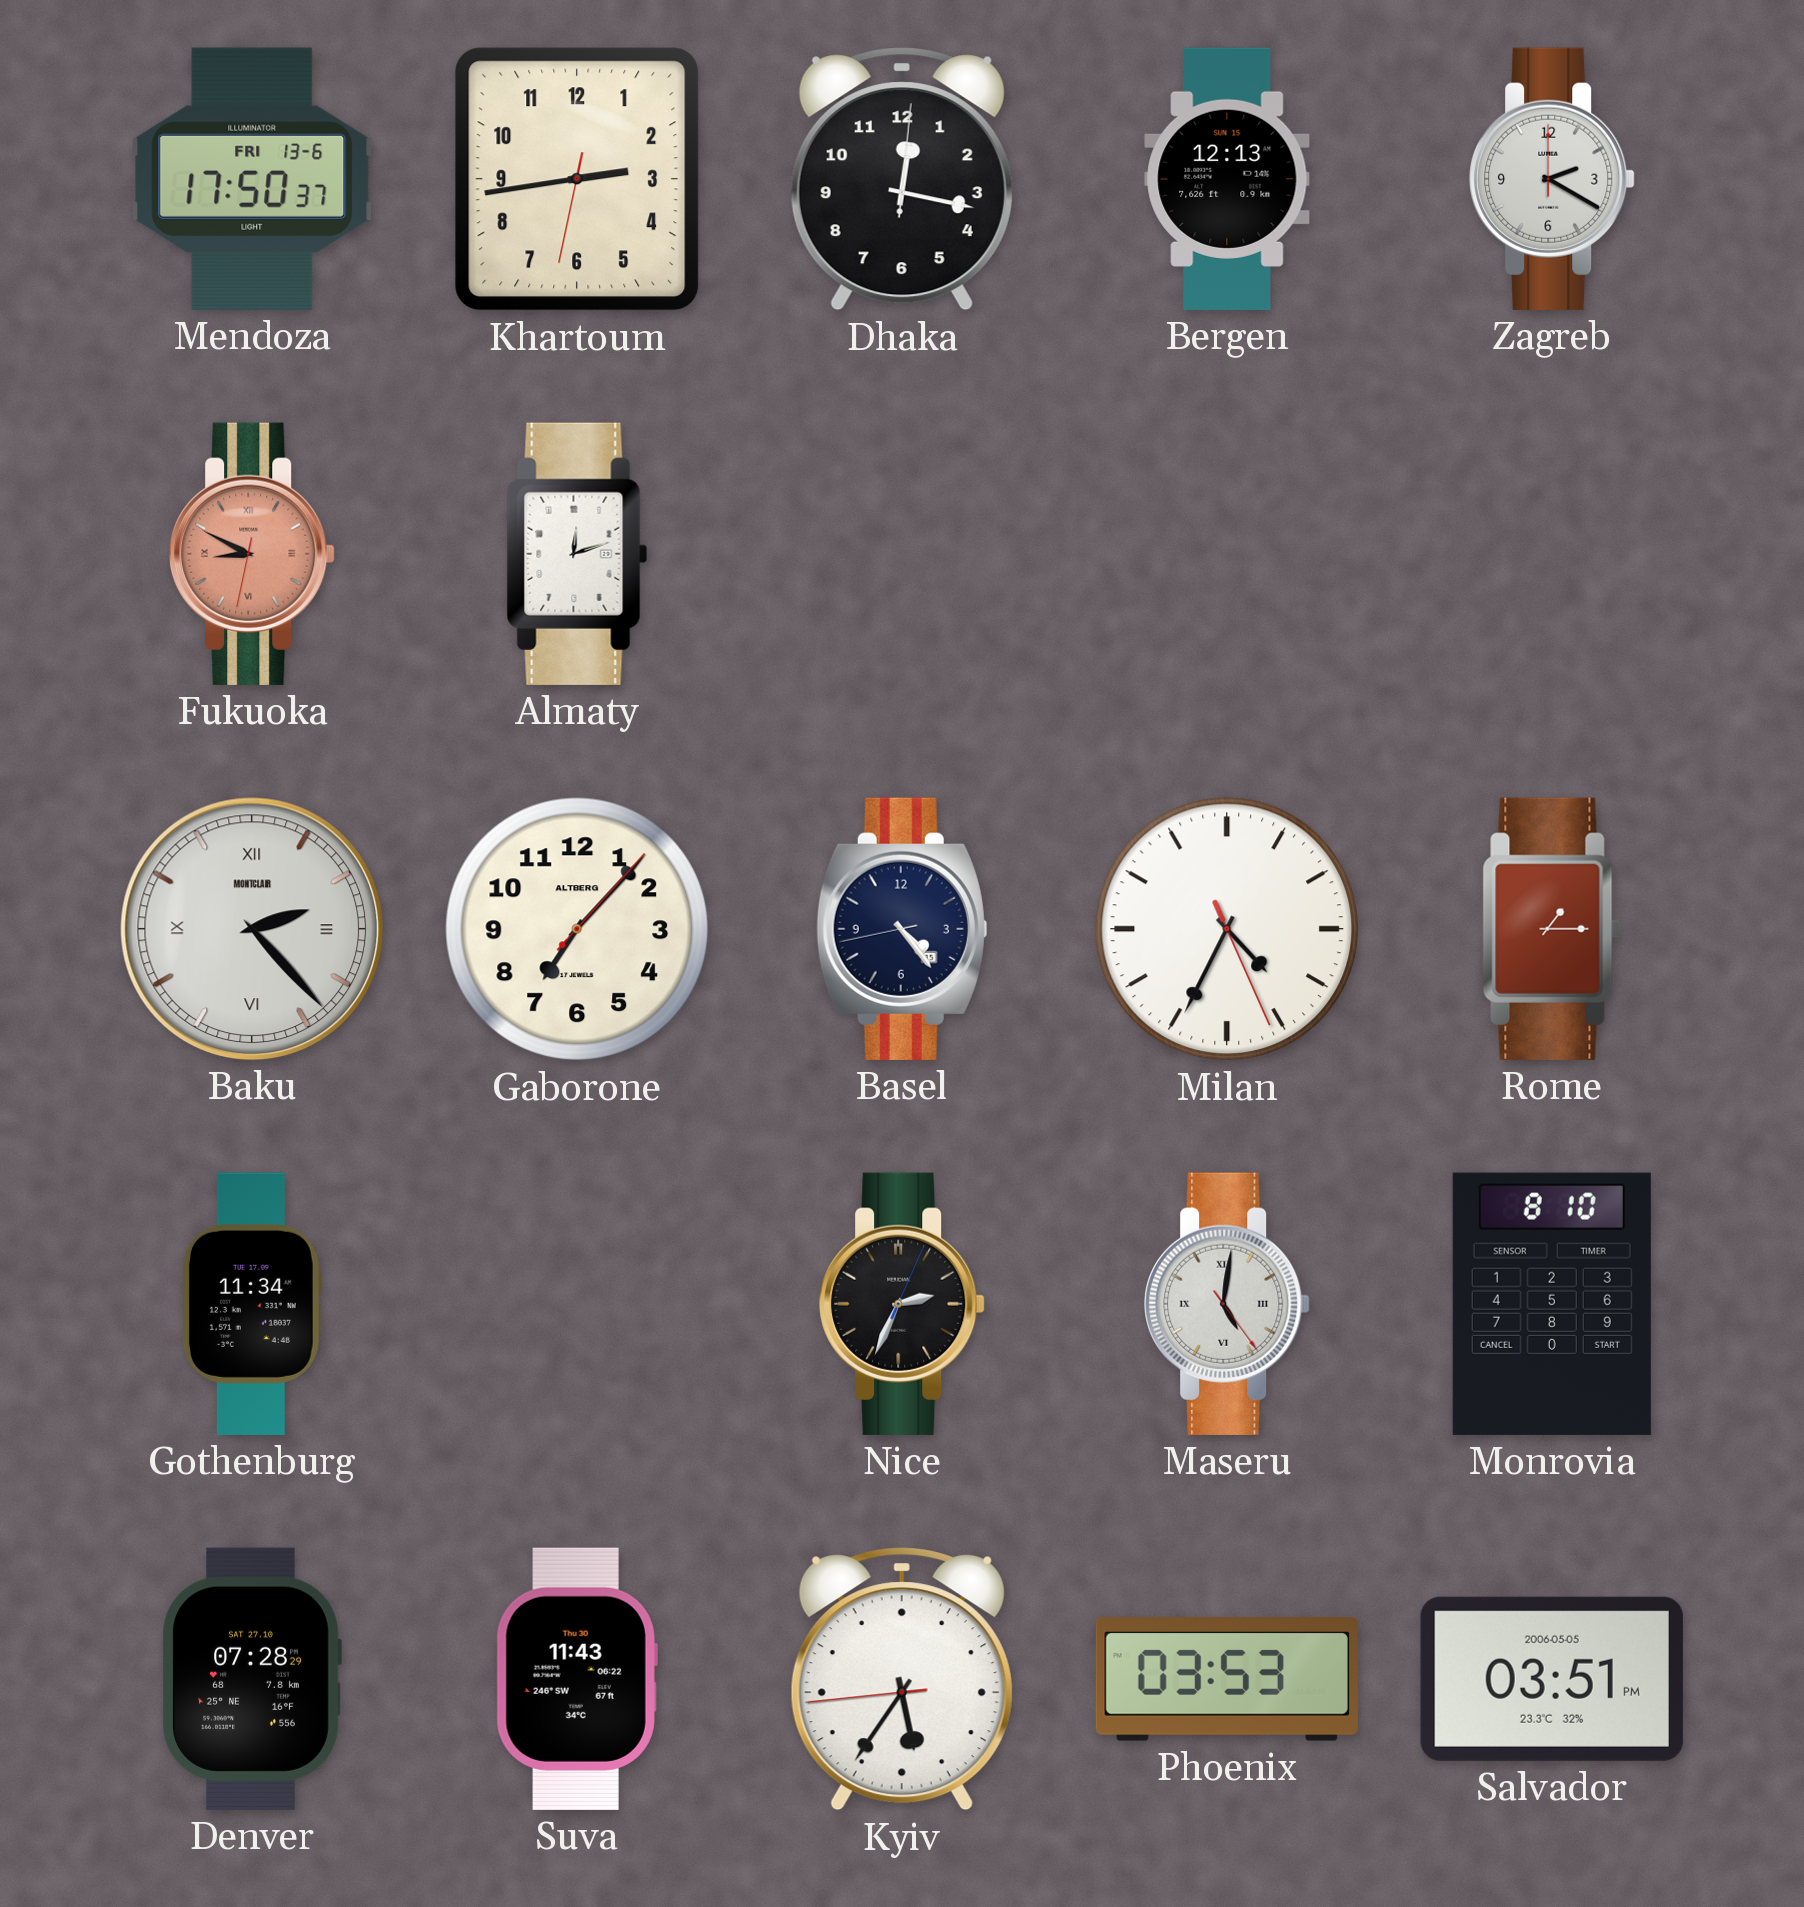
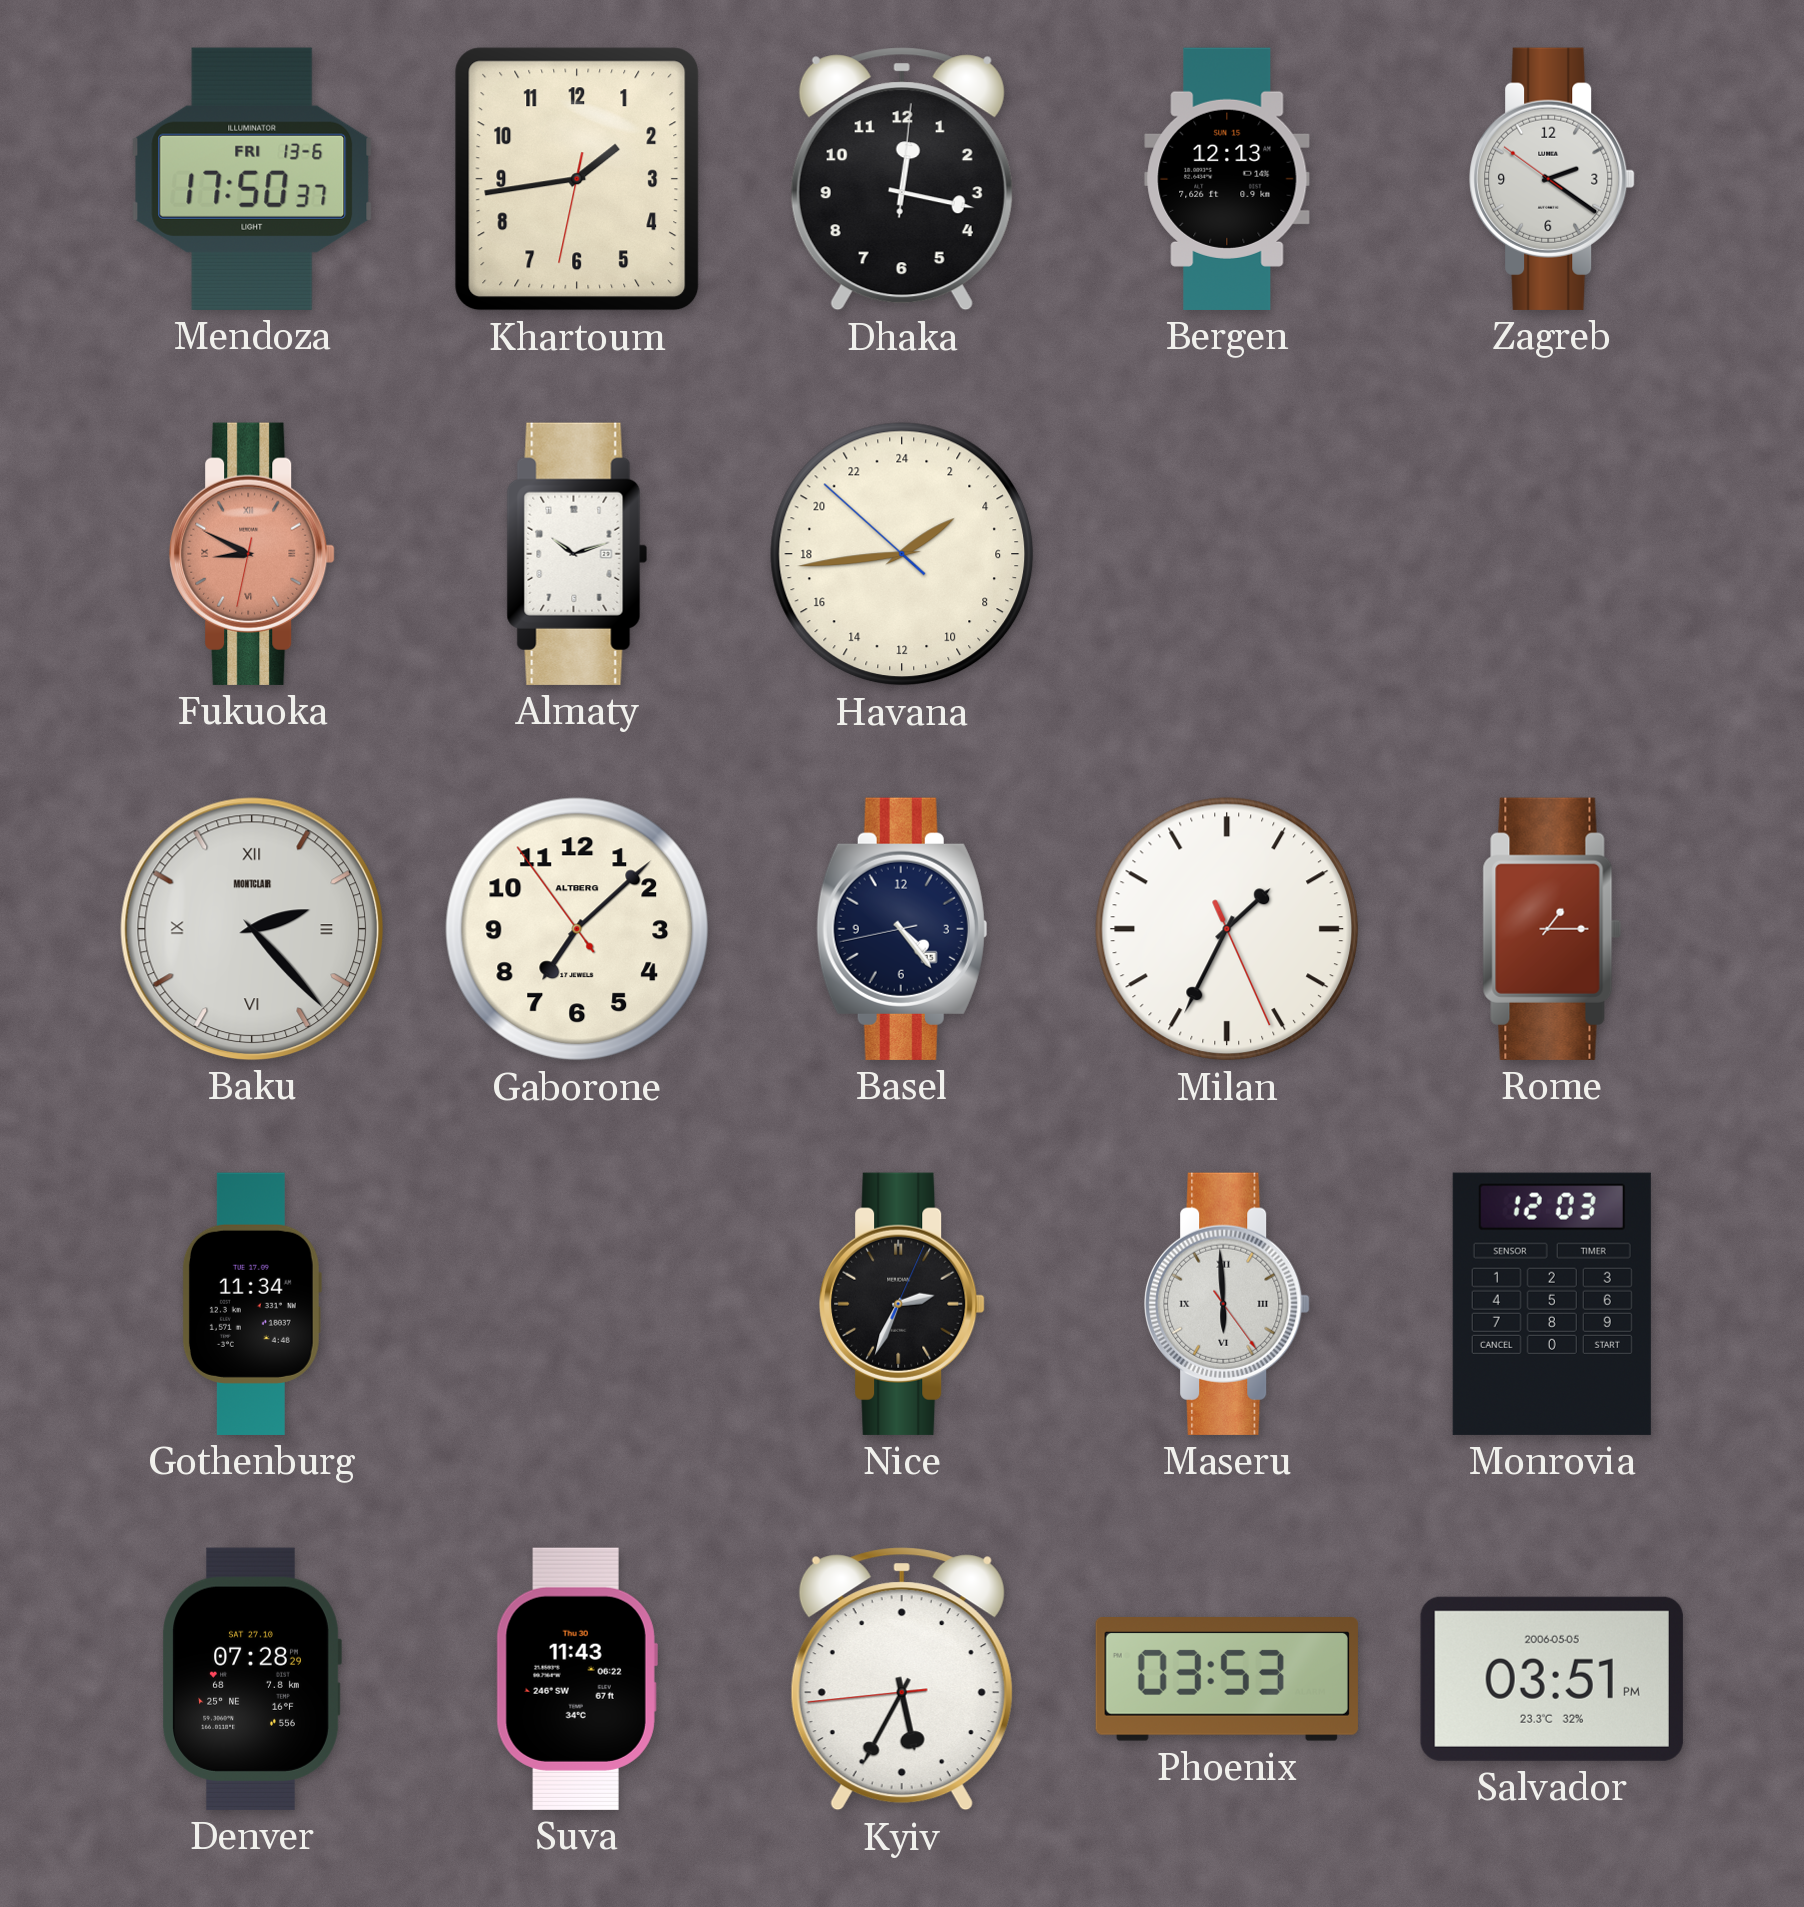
Khartoum: 2:43 -> 1:43 (577, 179)
Zagreb: 2:20:00 -> 2:20:51 (1552, 179)
Almaty: 12:12 -> 10:12 (577, 554)
Havana: none -> 3:43 (902, 554)
Gaborone: 7:07:07 -> 7:07:54 (577, 929)
Milan: 4:34 -> 1:34 (1227, 929)
Maseru: 5:01 -> 5:59 (1227, 1304)
Monrovia: 8:10 -> 12:03 (1552, 1304)
Kyiv: 5:35 -> 5:34 (902, 1679)
